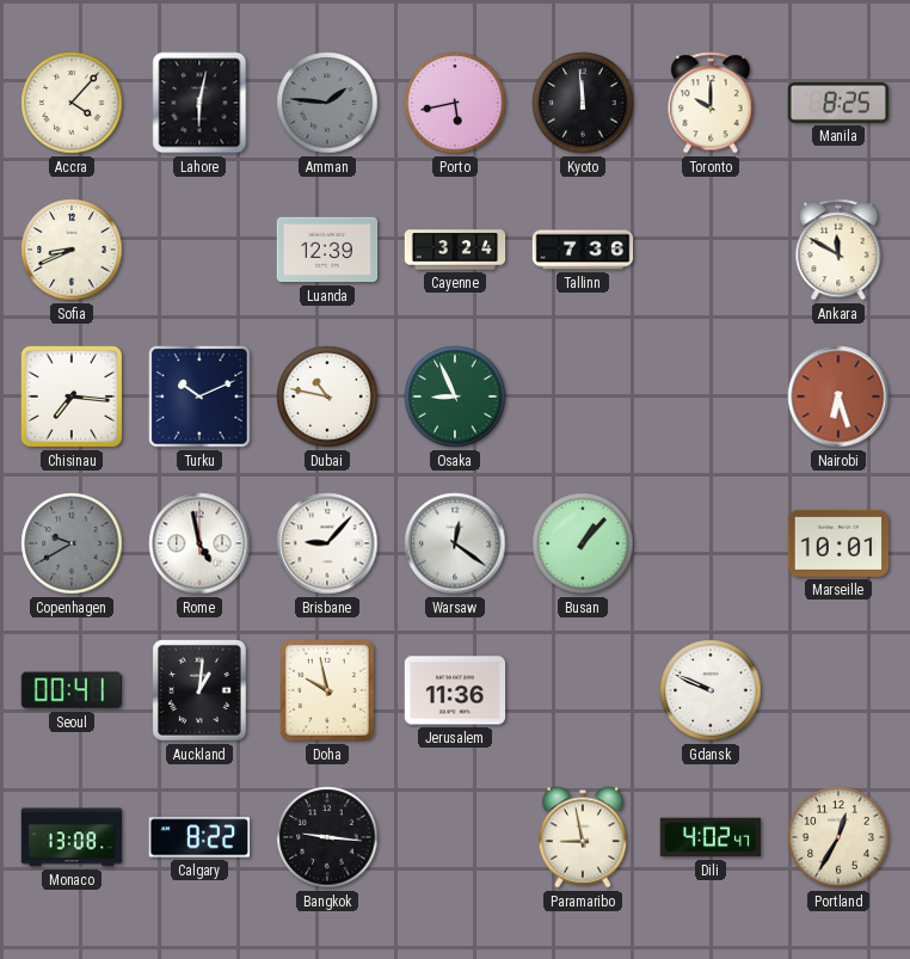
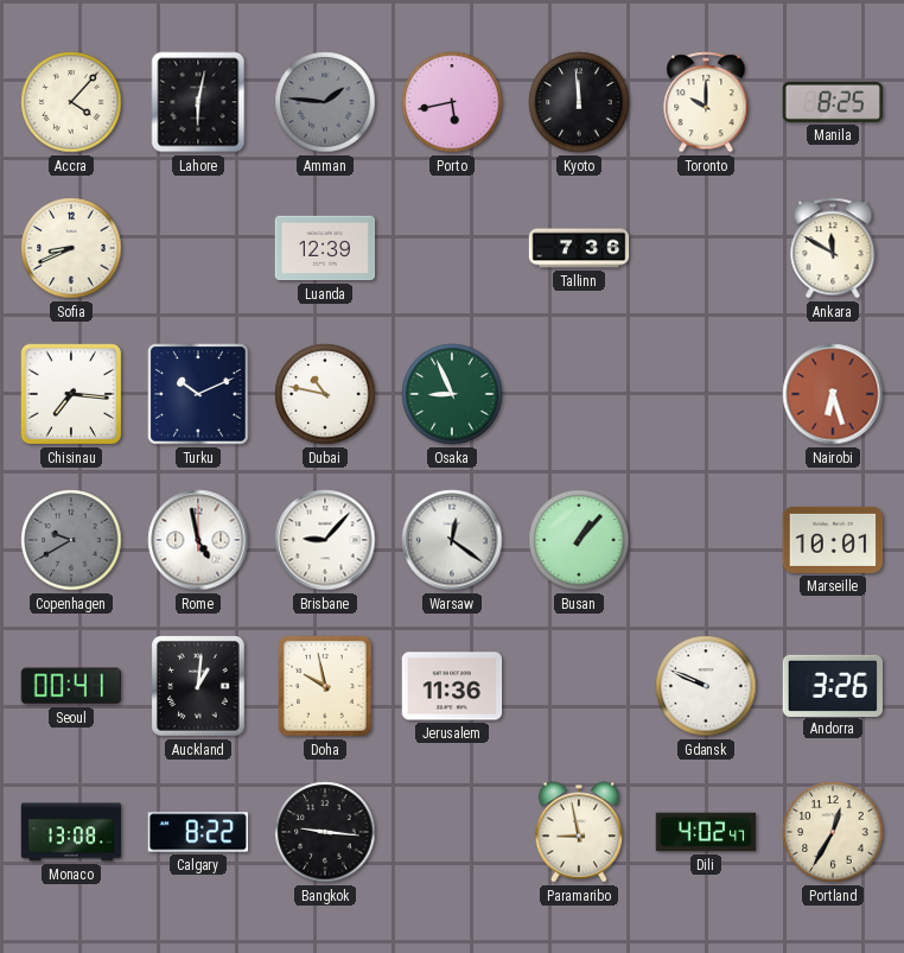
Cayenne: 3:24 -> none (455, 250)
Andorra: none -> 3:26 (832, 685)
